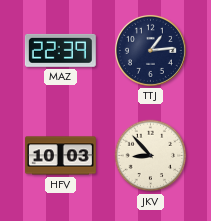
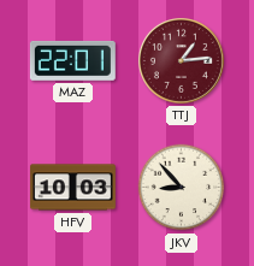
MAZ: 22:39 -> 22:01 (72, 60)
TTJ dial: navy -> burgundy (181, 60)
